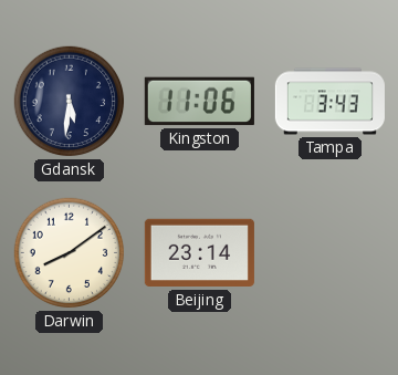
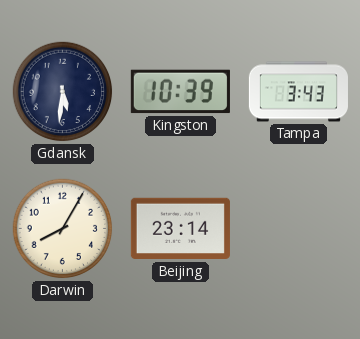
Kingston: 11:06 -> 10:39 (180, 92)
Darwin: 8:09 -> 8:05 (63, 229)
